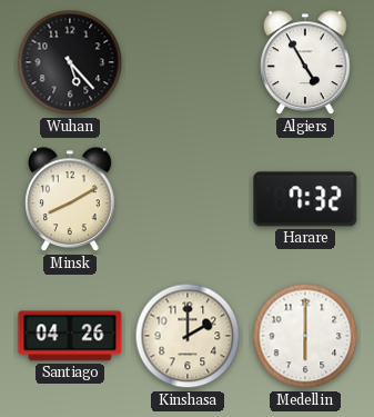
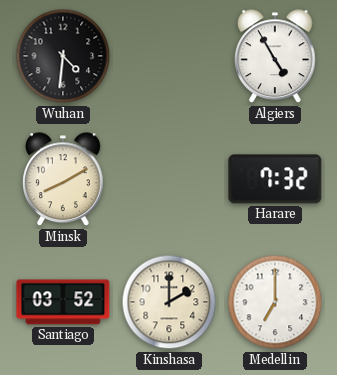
Wuhan: 5:23 -> 4:31 (63, 56)
Santiago: 04:26 -> 03:52 (63, 302)
Medellin: 6:00 -> 7:00 (275, 302)
